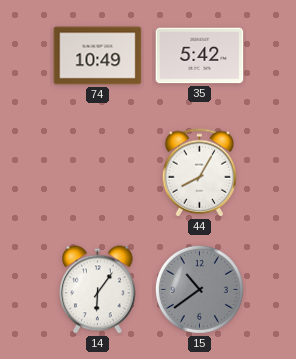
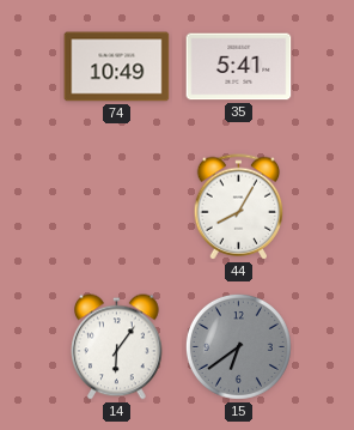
35: 5:42 -> 5:41 (239, 67)
15: 10:39 -> 6:39 (238, 346)
